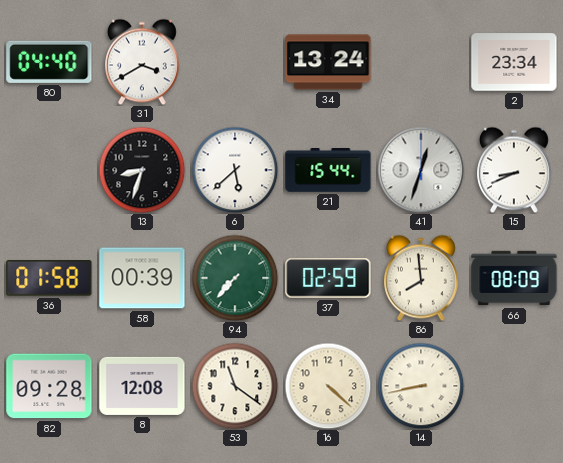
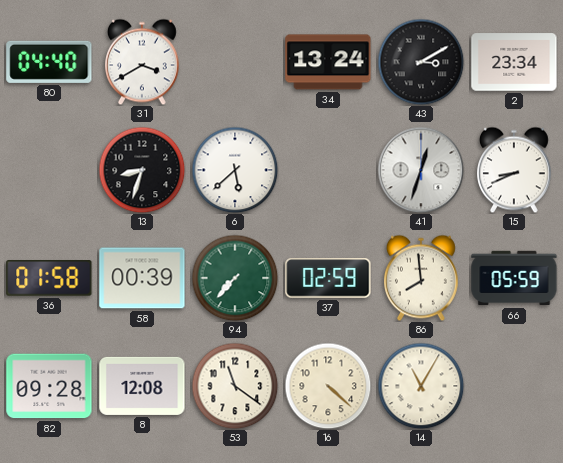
43: none -> 3:10 (421, 62)
21: 15:44 -> none (328, 171)
66: 08:09 -> 05:59 (514, 278)
14: 8:43 -> 11:05 (421, 386)
